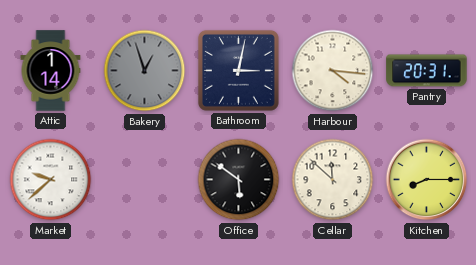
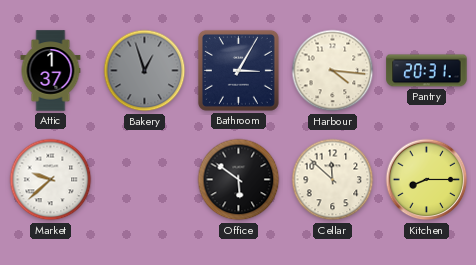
Attic: 1:14 -> 1:37 (51, 71)
Bathroom: 3:02 -> 3:05 (238, 70)
